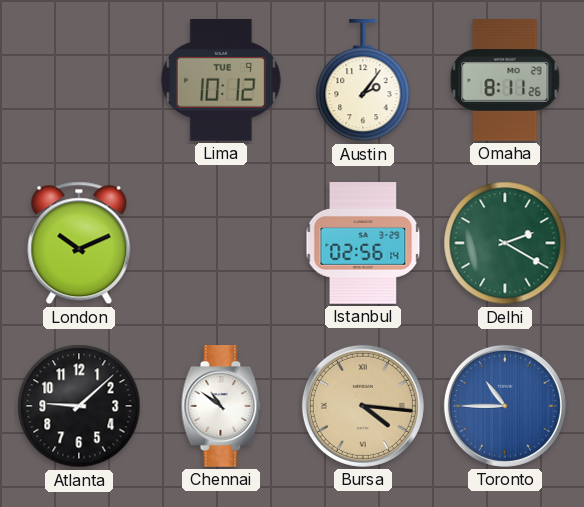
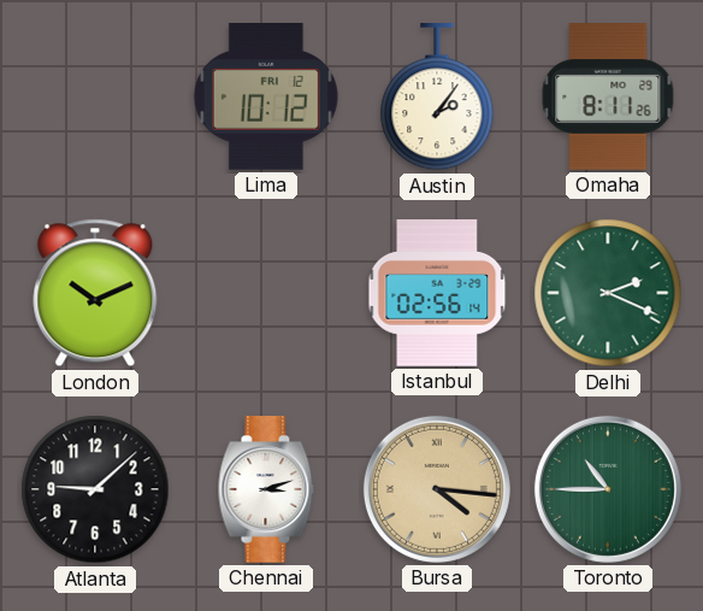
Lima date: TUE 9 -> FRI 12 (266, 98)
Delhi: 2:20 -> 2:19 (608, 293)
Chennai: 10:51 -> 3:12 (266, 489)
Toronto dial: blue -> green (608, 489)
